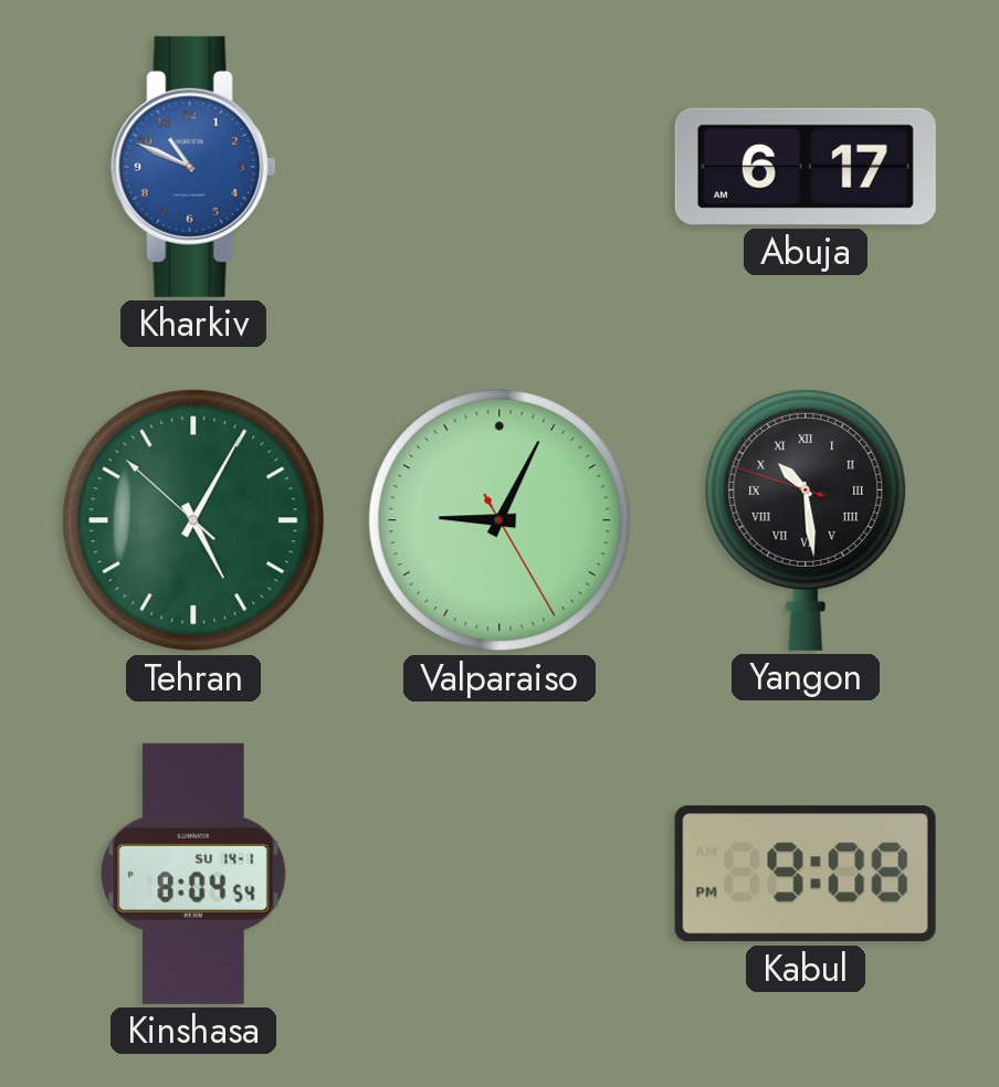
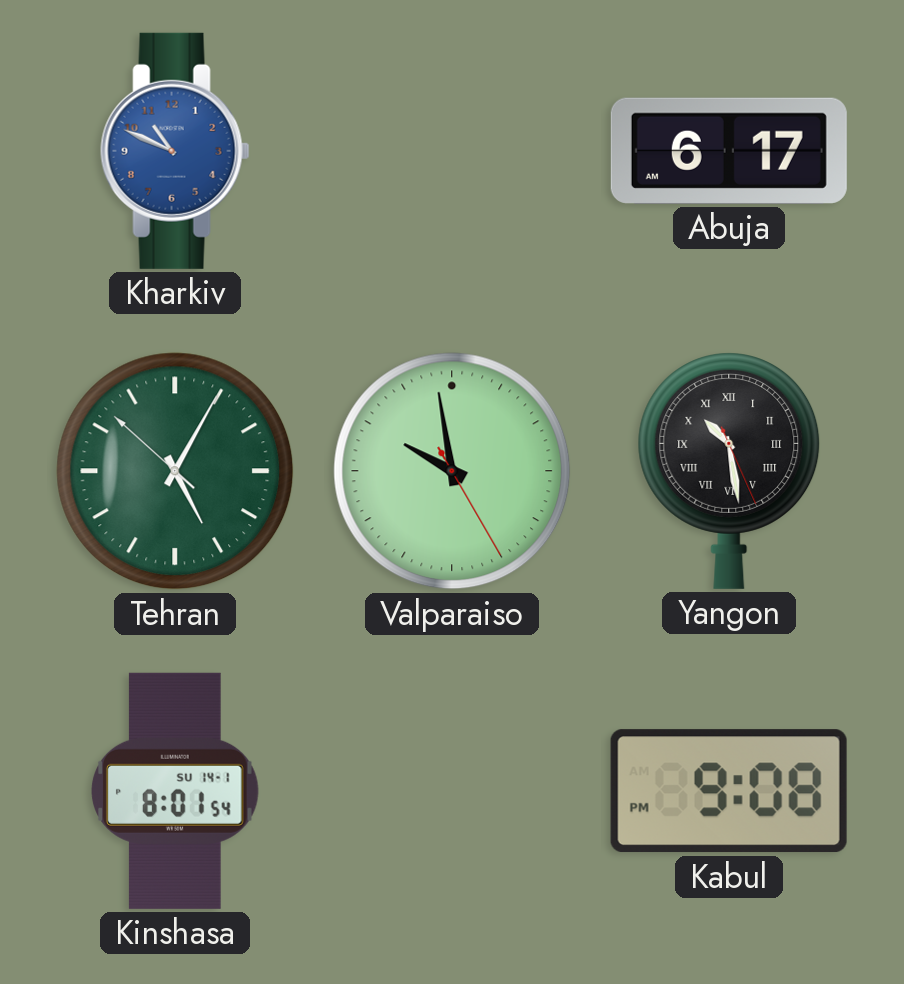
Valparaiso: 9:04 -> 9:58 (452, 471)
Yangon: 10:28:48 -> 10:28:26 (729, 471)
Kinshasa: 8:04 -> 8:01 (176, 791)
